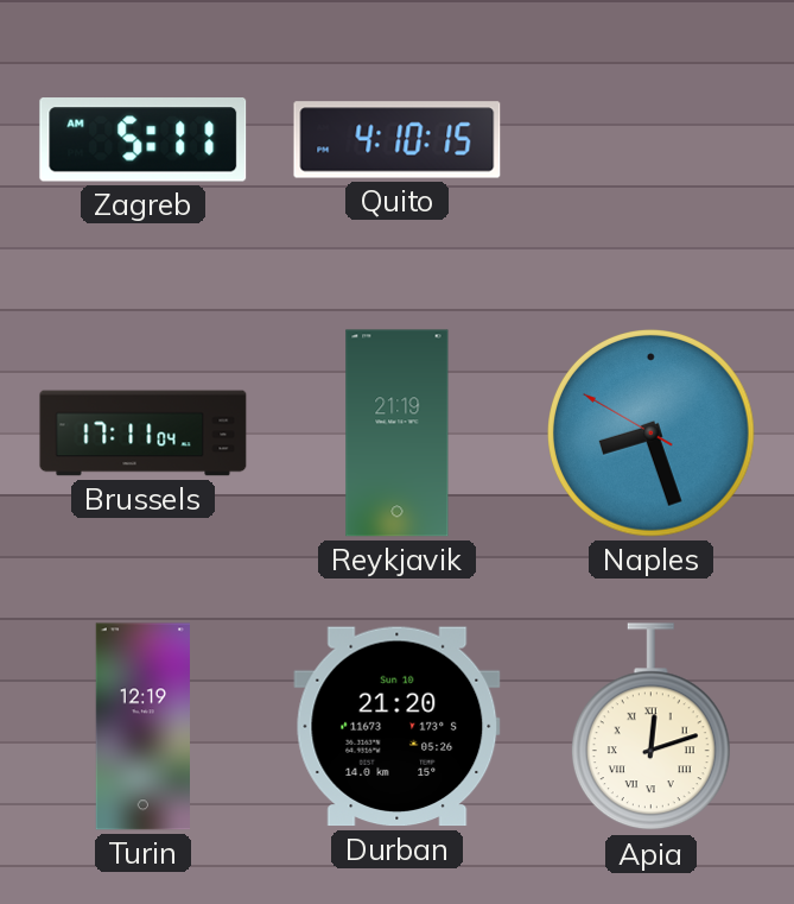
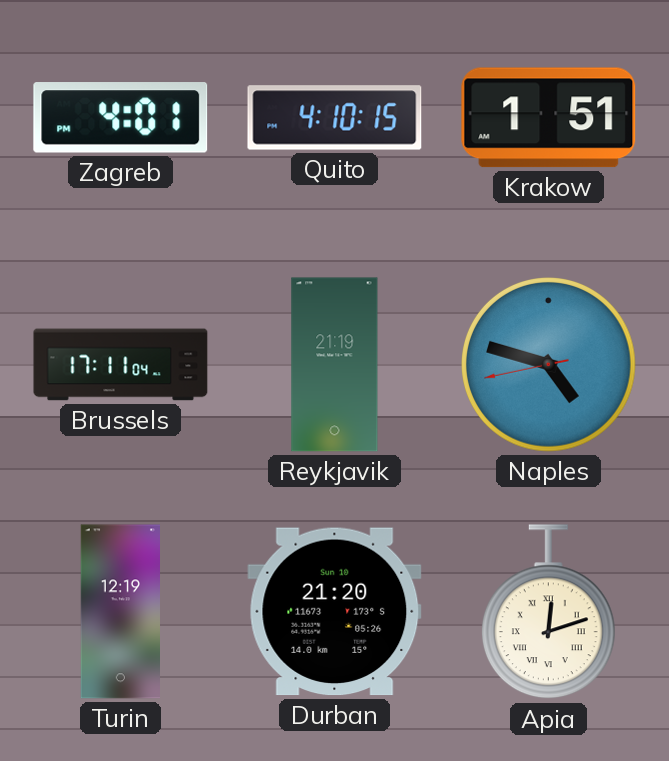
Zagreb: 5:11 -> 4:01 (121, 118)
Krakow: none -> 1:51 (549, 118)
Naples: 8:26 -> 4:47 (549, 365)
